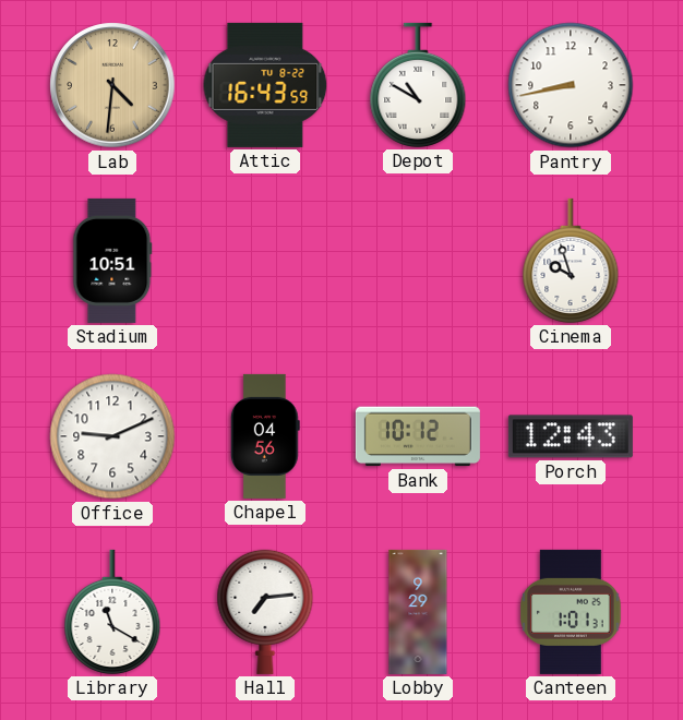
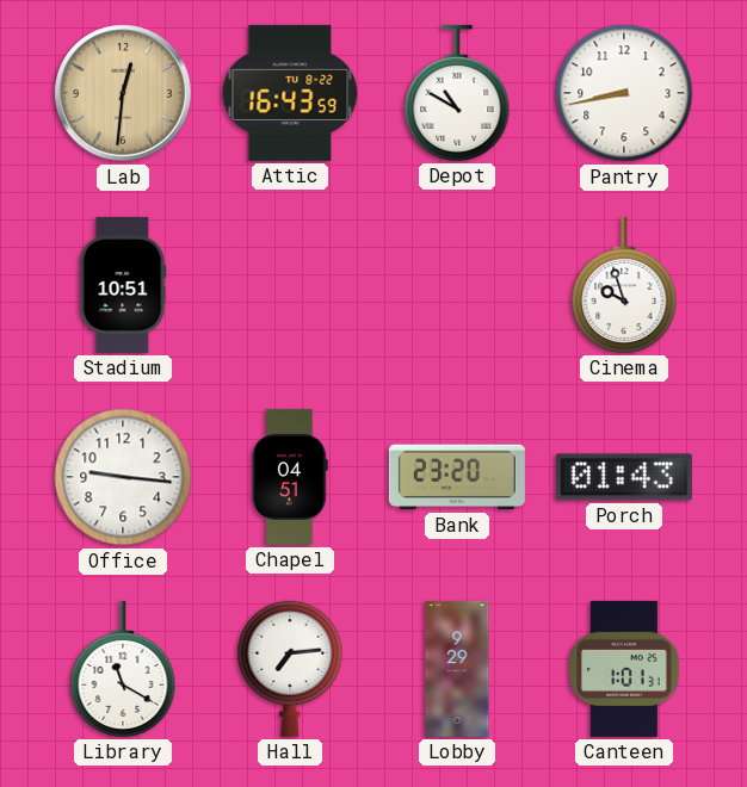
Lab: 4:31 -> 12:31 (123, 93)
Office: 9:11 -> 9:16 (123, 477)
Chapel: 04:56 -> 04:51 (290, 477)
Bank: 10:12 -> 23:20 (457, 477)
Porch: 12:43 -> 01:43 (624, 477)
